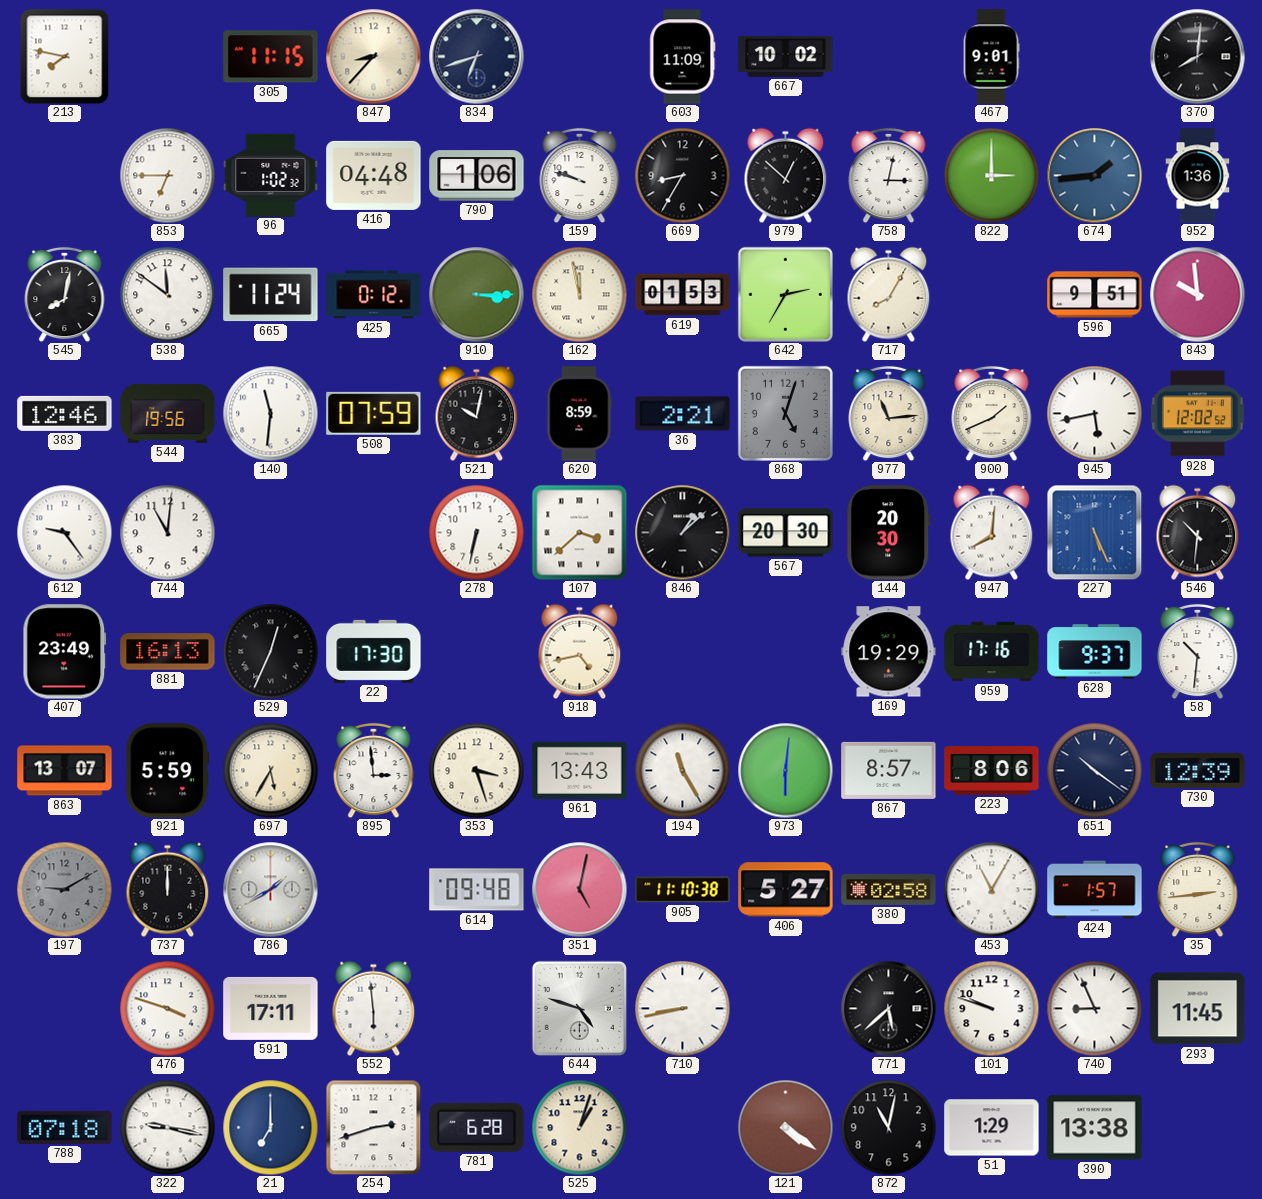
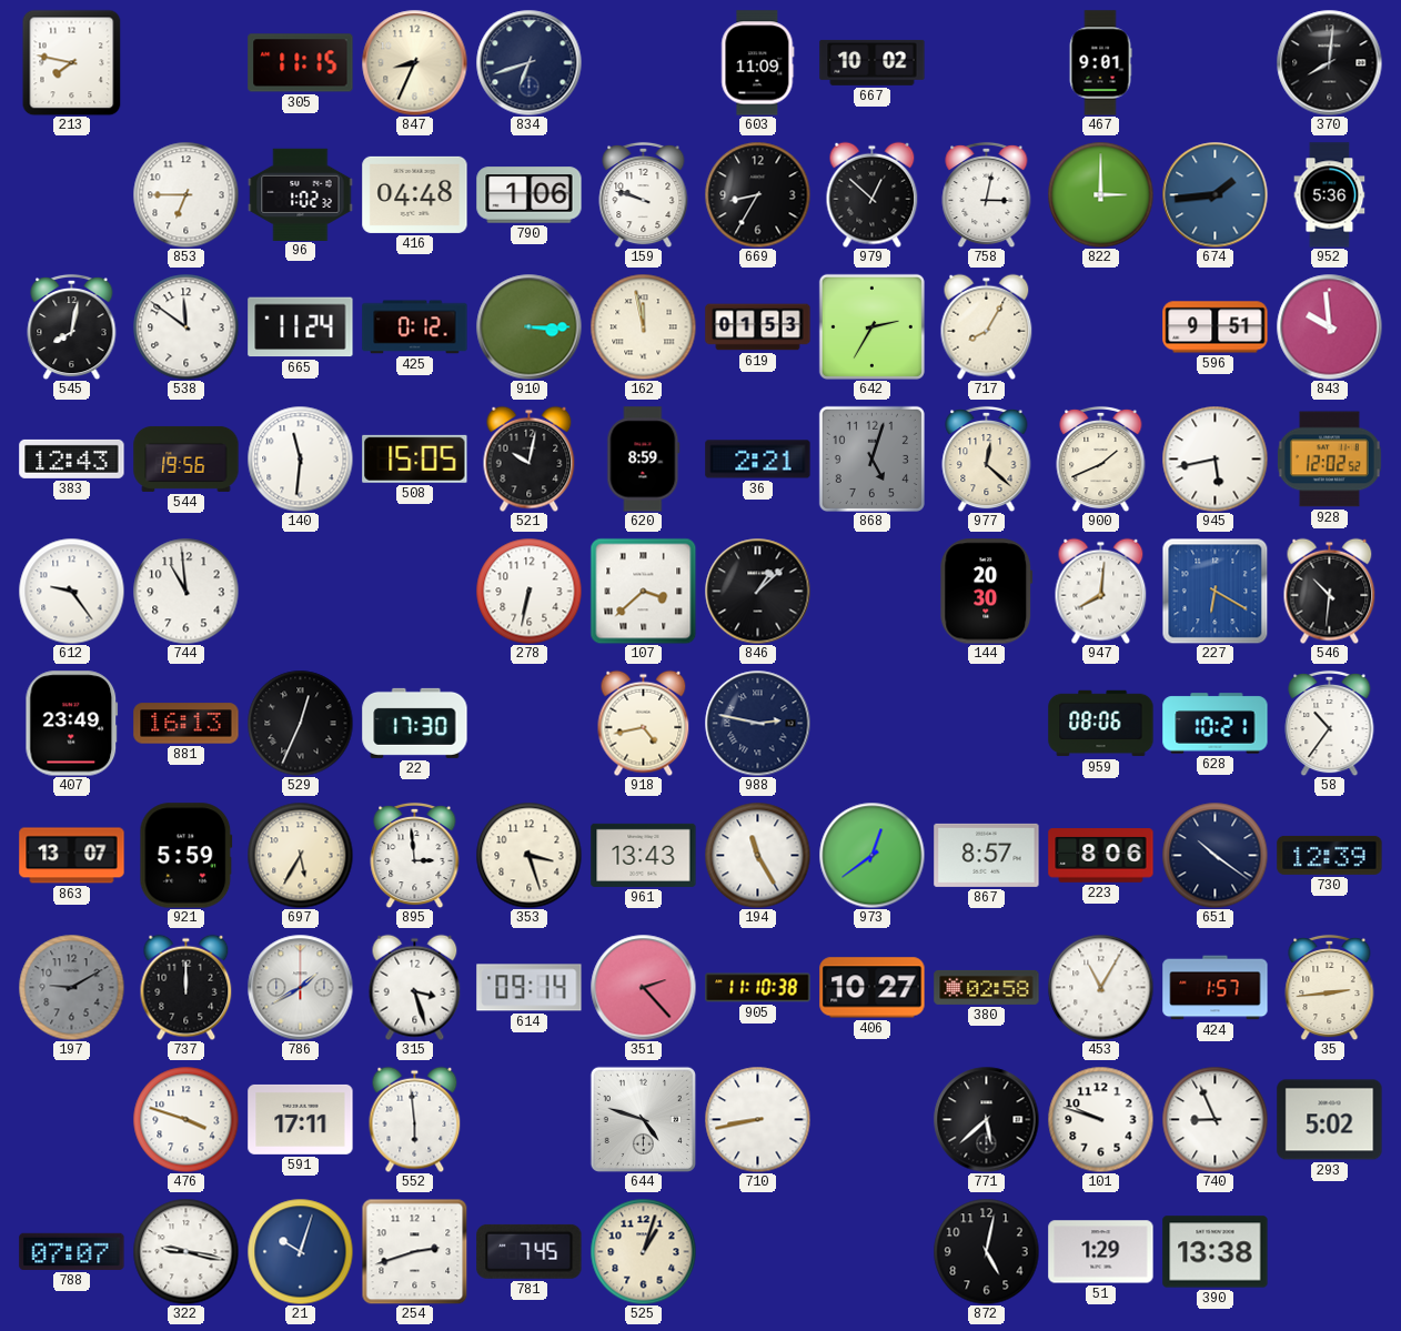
847: 8:37 -> 8:34 (414, 62)
952: 1:36 -> 5:36 (1330, 195)
383: 12:46 -> 12:43 (72, 458)
508: 07:59 -> 15:05 (415, 458)
977: 11:14 -> 12:22 (987, 458)
744: 11:01 -> 10:59 (185, 591)
567: 20:30 -> none (786, 533)
227: 5:26 -> 6:20 (1214, 591)
988: none -> 2:47 (757, 723)
169: 19:29 -> none (889, 652)
959: 17:16 -> 08:06 (1101, 724)
628: 9:37 -> 10:21 (1216, 724)
58: 10:31 -> 10:36 (1330, 723)
973: 6:01 -> 12:39 (871, 855)
315: none -> 3:27 (415, 987)
614: 09:48 -> 09:14 (530, 988)
351: 5:02 -> 2:23 (643, 987)
406: 5:27 -> 10:27 (873, 988)
293: 11:45 -> 5:02 (1330, 1120)
788: 07:18 -> 07:07 (72, 1251)
21: 7:00 -> 10:03 (300, 1251)
781: 6:28 -> 7:45 (530, 1251)
121: 4:21 -> none (785, 1127)
872: 11:02 -> 5:02 (986, 1251)
